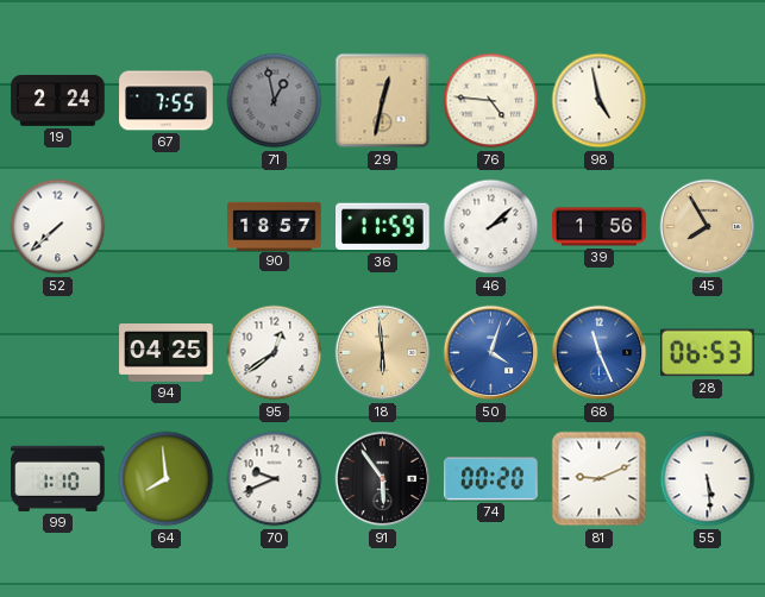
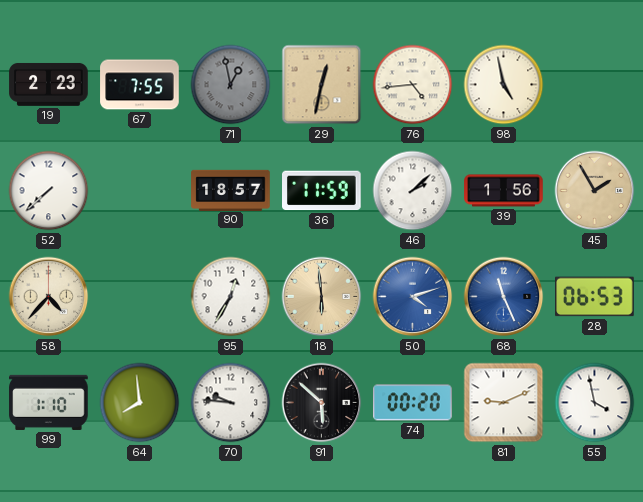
19: 2:24 -> 2:23 (49, 84)
76: 4:46 -> 4:44 (413, 85)
45: 7:55 -> 1:55 (595, 191)
58: none -> 4:37 (49, 297)
94: 04:25 -> none (167, 353)
95: 12:39 -> 12:35 (231, 297)
50: 4:03 -> 4:12 (413, 297)
70: 9:41 -> 9:46 (231, 403)
91: 5:54 -> 5:52 (322, 403)
55: 5:29 -> 3:58 (595, 403)
